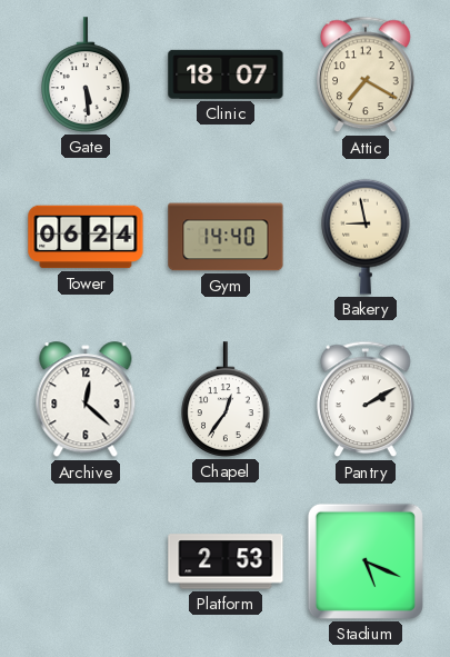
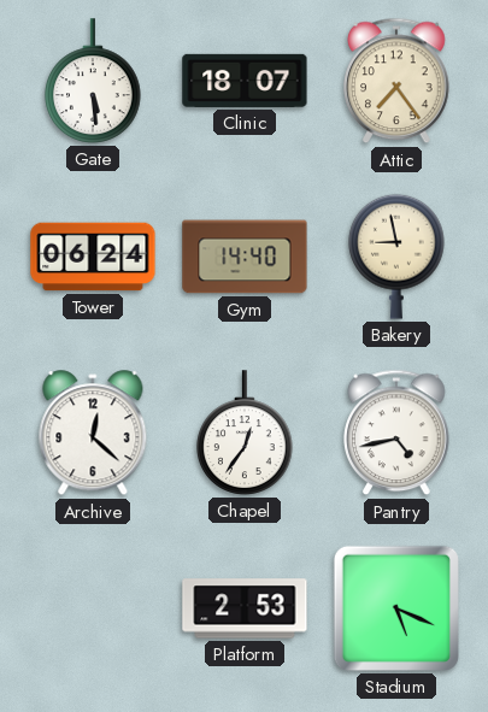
Attic: 7:20 -> 7:24 (396, 81)
Pantry: 2:10 -> 4:43 (396, 433)
